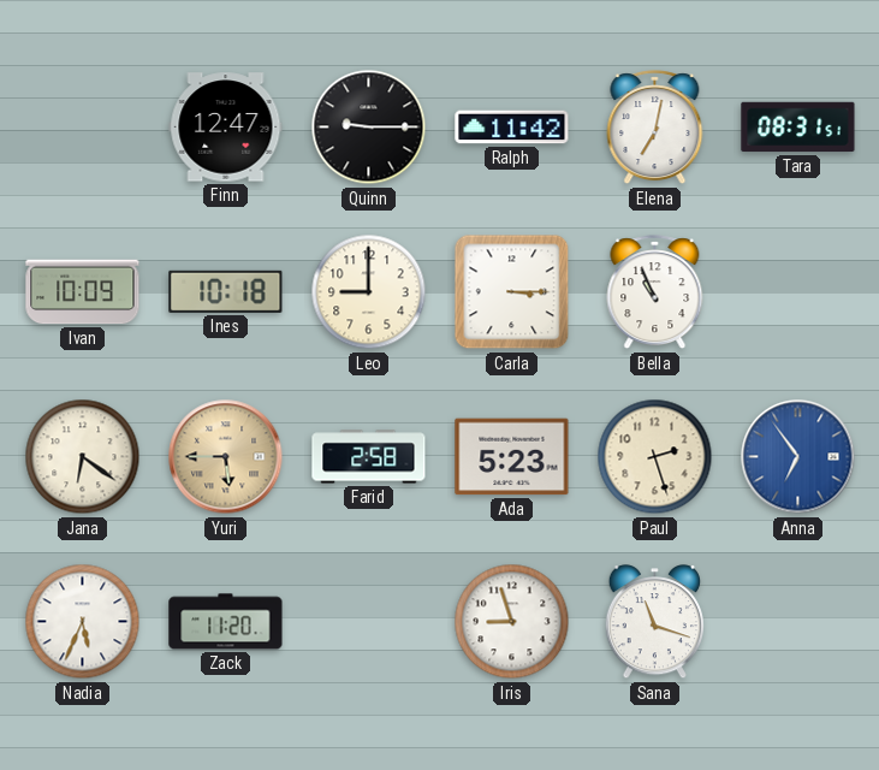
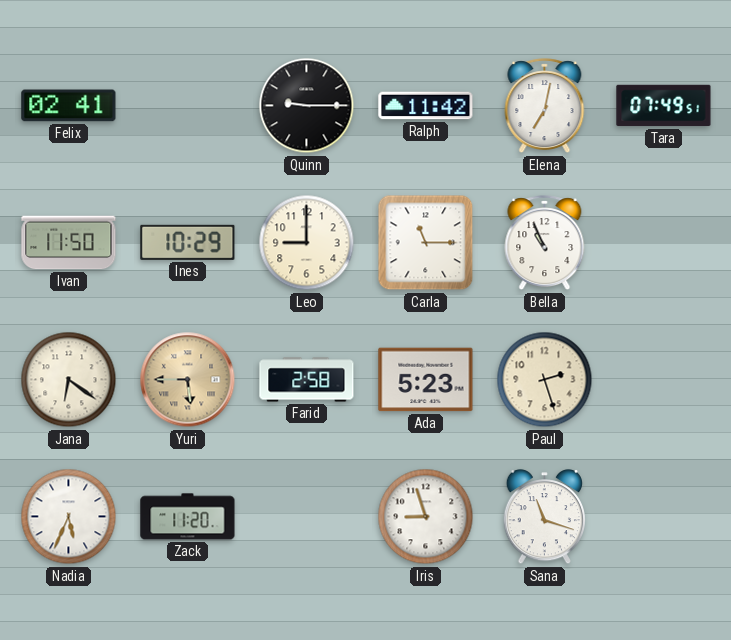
Felix: none -> 02:41 (69, 106)
Finn: 12:47 -> none (226, 128)
Tara: 08:31 -> 07:49 (664, 106)
Ivan: 10:09 -> 11:50 (69, 243)
Ines: 10:18 -> 10:29 (188, 242)
Carla: 3:15 -> 11:15 (426, 243)
Anna: 6:54 -> none (798, 457)
